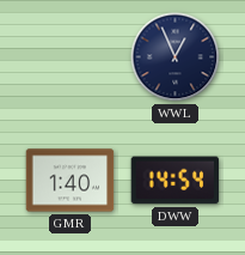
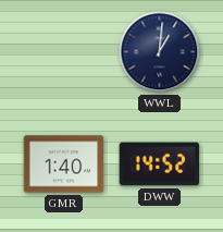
WWL: 12:56 -> 1:01 (160, 52)
DWW: 14:54 -> 14:52 (160, 164)
